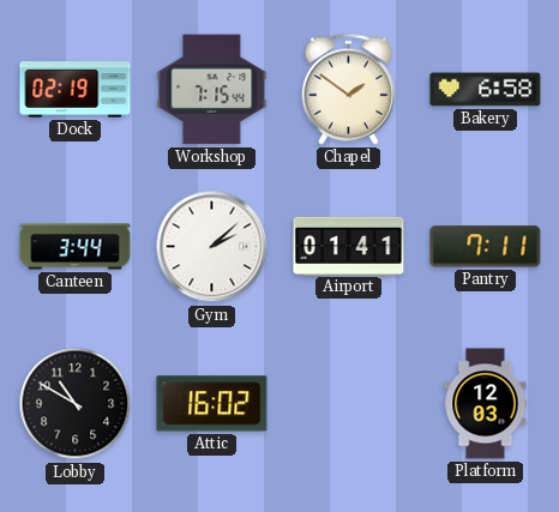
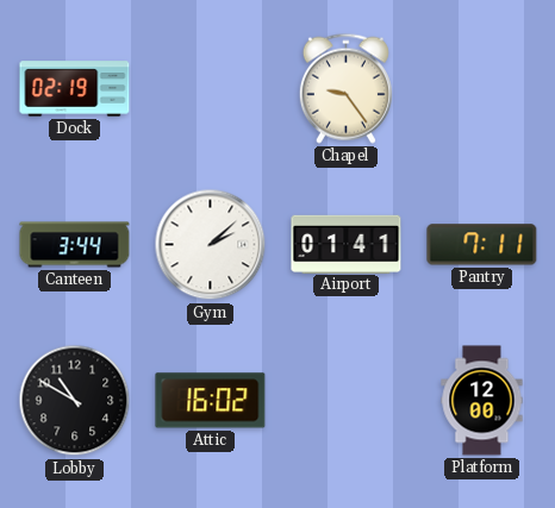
Workshop: 7:15 -> none (212, 90)
Chapel: 1:51 -> 9:24 (345, 88)
Bakery: 6:58 -> none (486, 90)
Platform: 12:03 -> 12:00 (482, 401)
